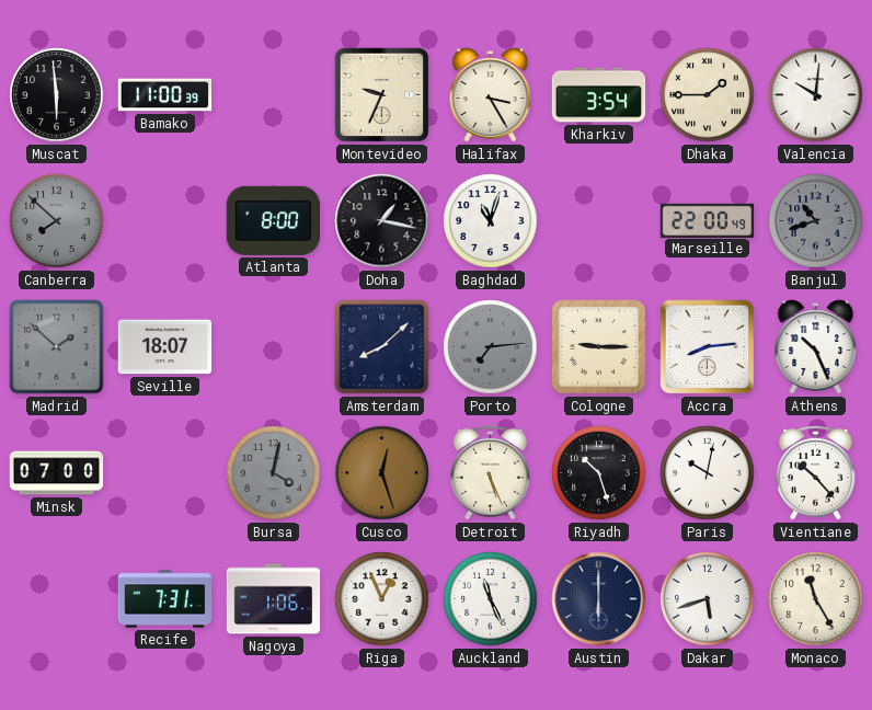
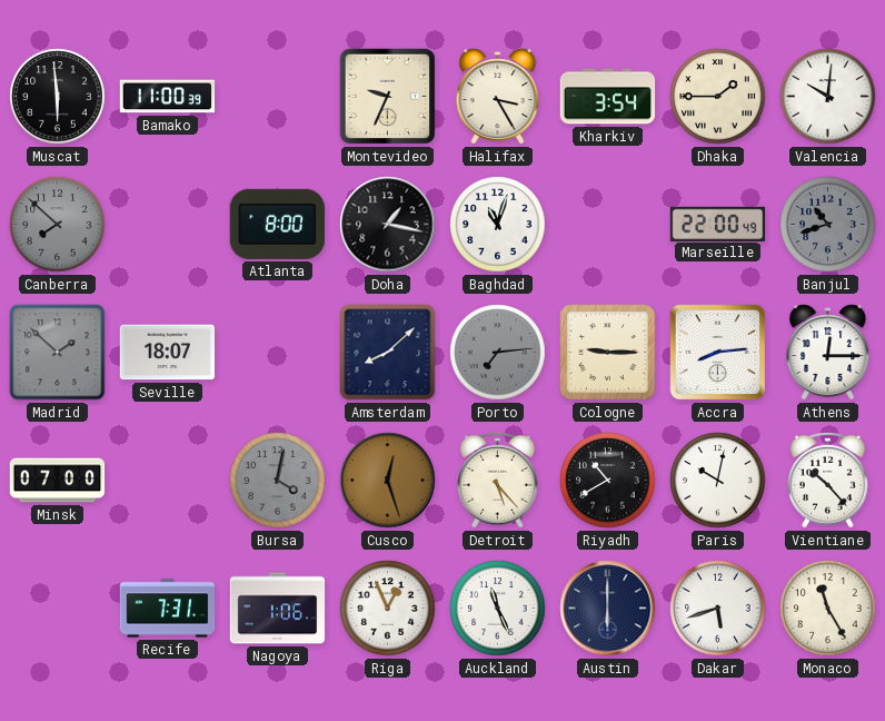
Athens: 10:26 -> 12:15 (828, 353)
Detroit: 5:26 -> 5:23 (498, 480)
Riyadh: 10:27 -> 10:40 (608, 481)
